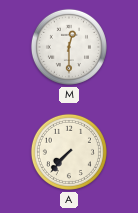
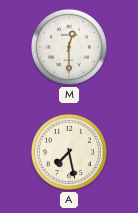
A: 7:37 -> 7:28 (69, 152)
